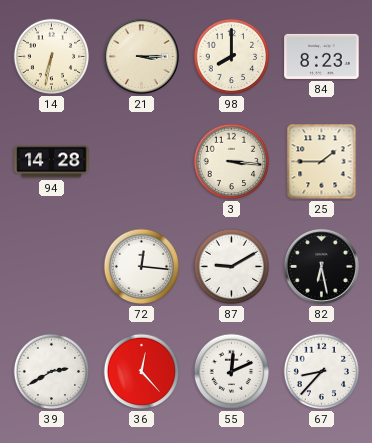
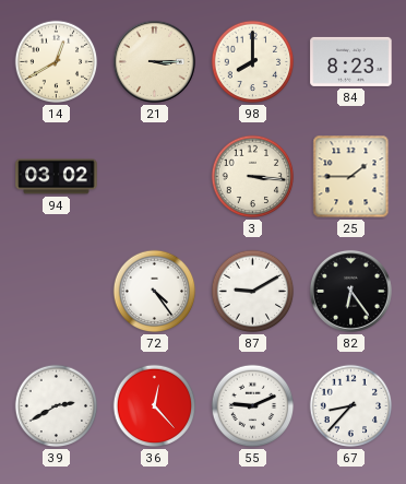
14: 6:32 -> 12:40 (57, 62)
94: 14:28 -> 03:02 (57, 177)
72: 12:16 -> 4:24 (155, 292)
82: 6:28 -> 6:24 (350, 291)
55: 12:11 -> 9:11 (253, 406)
